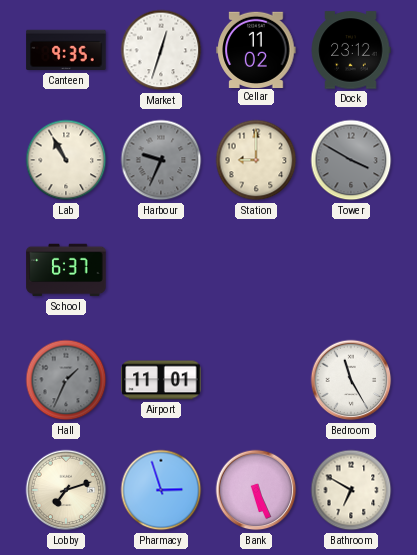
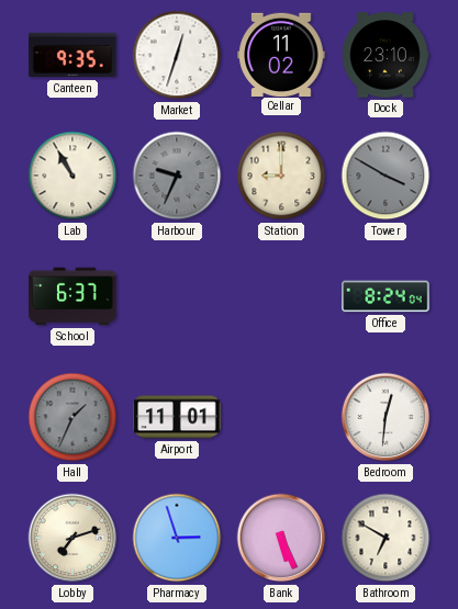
Dock: 23:12 -> 23:10 (386, 55)
Office: none -> 8:24 (386, 296)
Bedroom: 11:25 -> 12:31 (386, 417)
